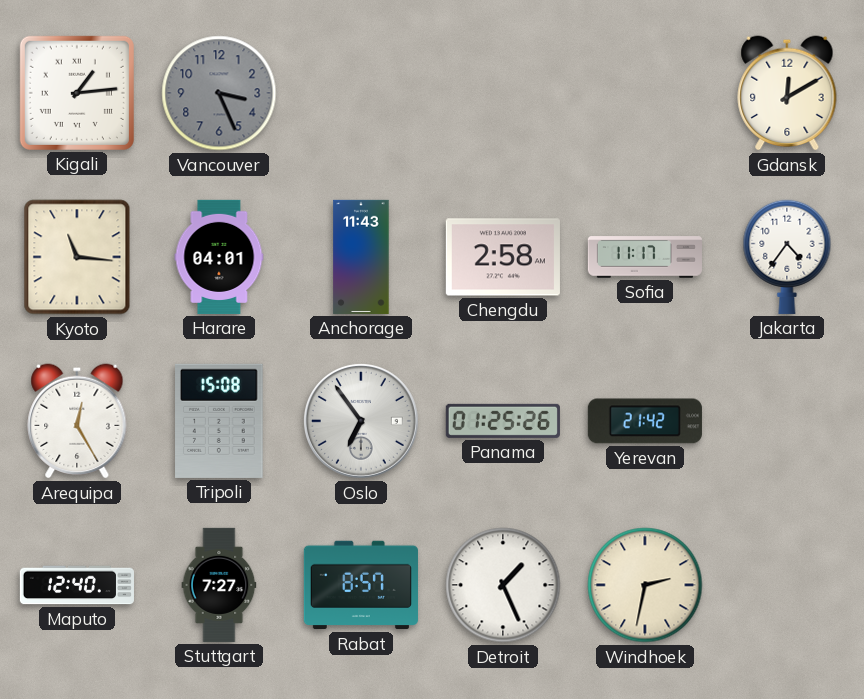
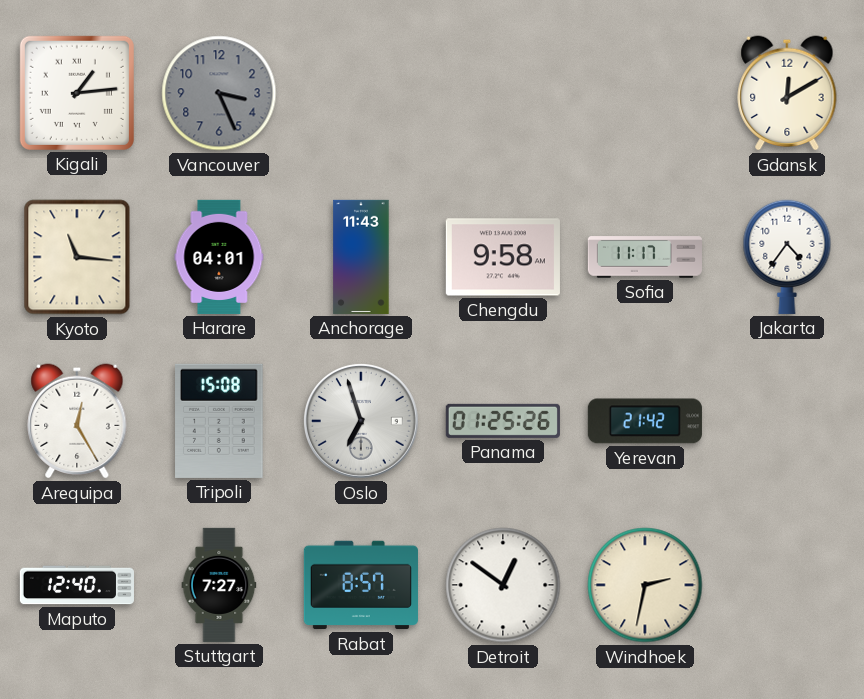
Chengdu: 2:58 -> 9:58 (503, 257)
Oslo: 6:54 -> 6:57 (361, 421)
Detroit: 1:26 -> 12:51 (503, 585)
